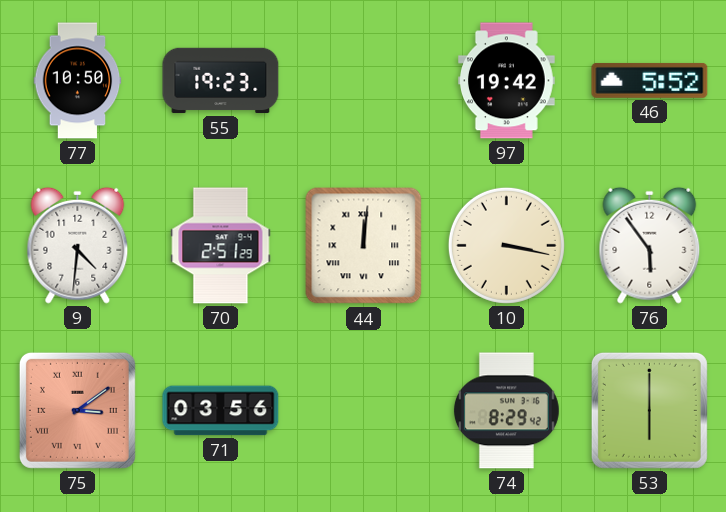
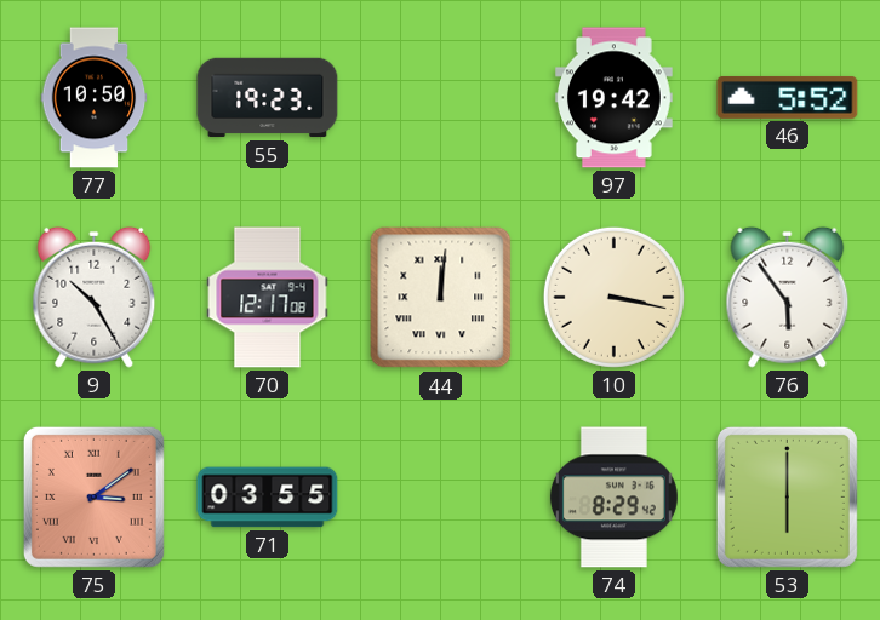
9: 4:31 -> 10:25 (95, 297)
70: 2:51 -> 12:17 (268, 298)
71: 03:56 -> 03:55 (268, 498)
